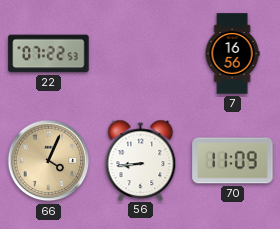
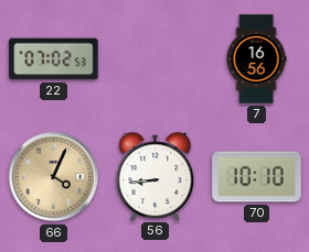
22: 07:22 -> 07:02 (54, 59)
70: 11:09 -> 10:10 (257, 177)
